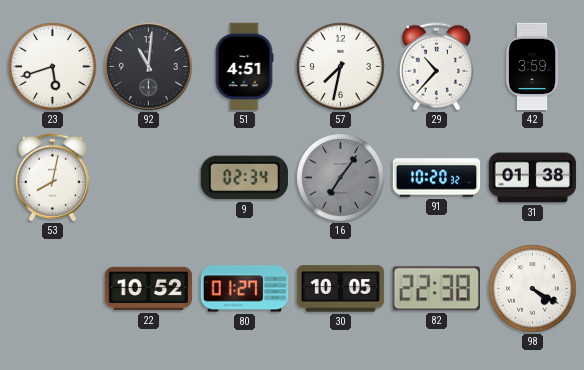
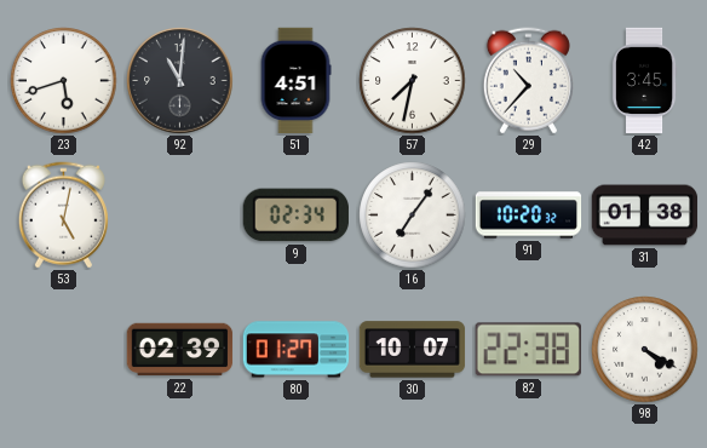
42: 3:59 -> 3:45 (644, 81)
53: 8:02 -> 5:02 (63, 216)
16 dial: grey -> white (413, 216)
22: 10:52 -> 02:39 (180, 350)
30: 10:05 -> 10:07 (413, 350)
